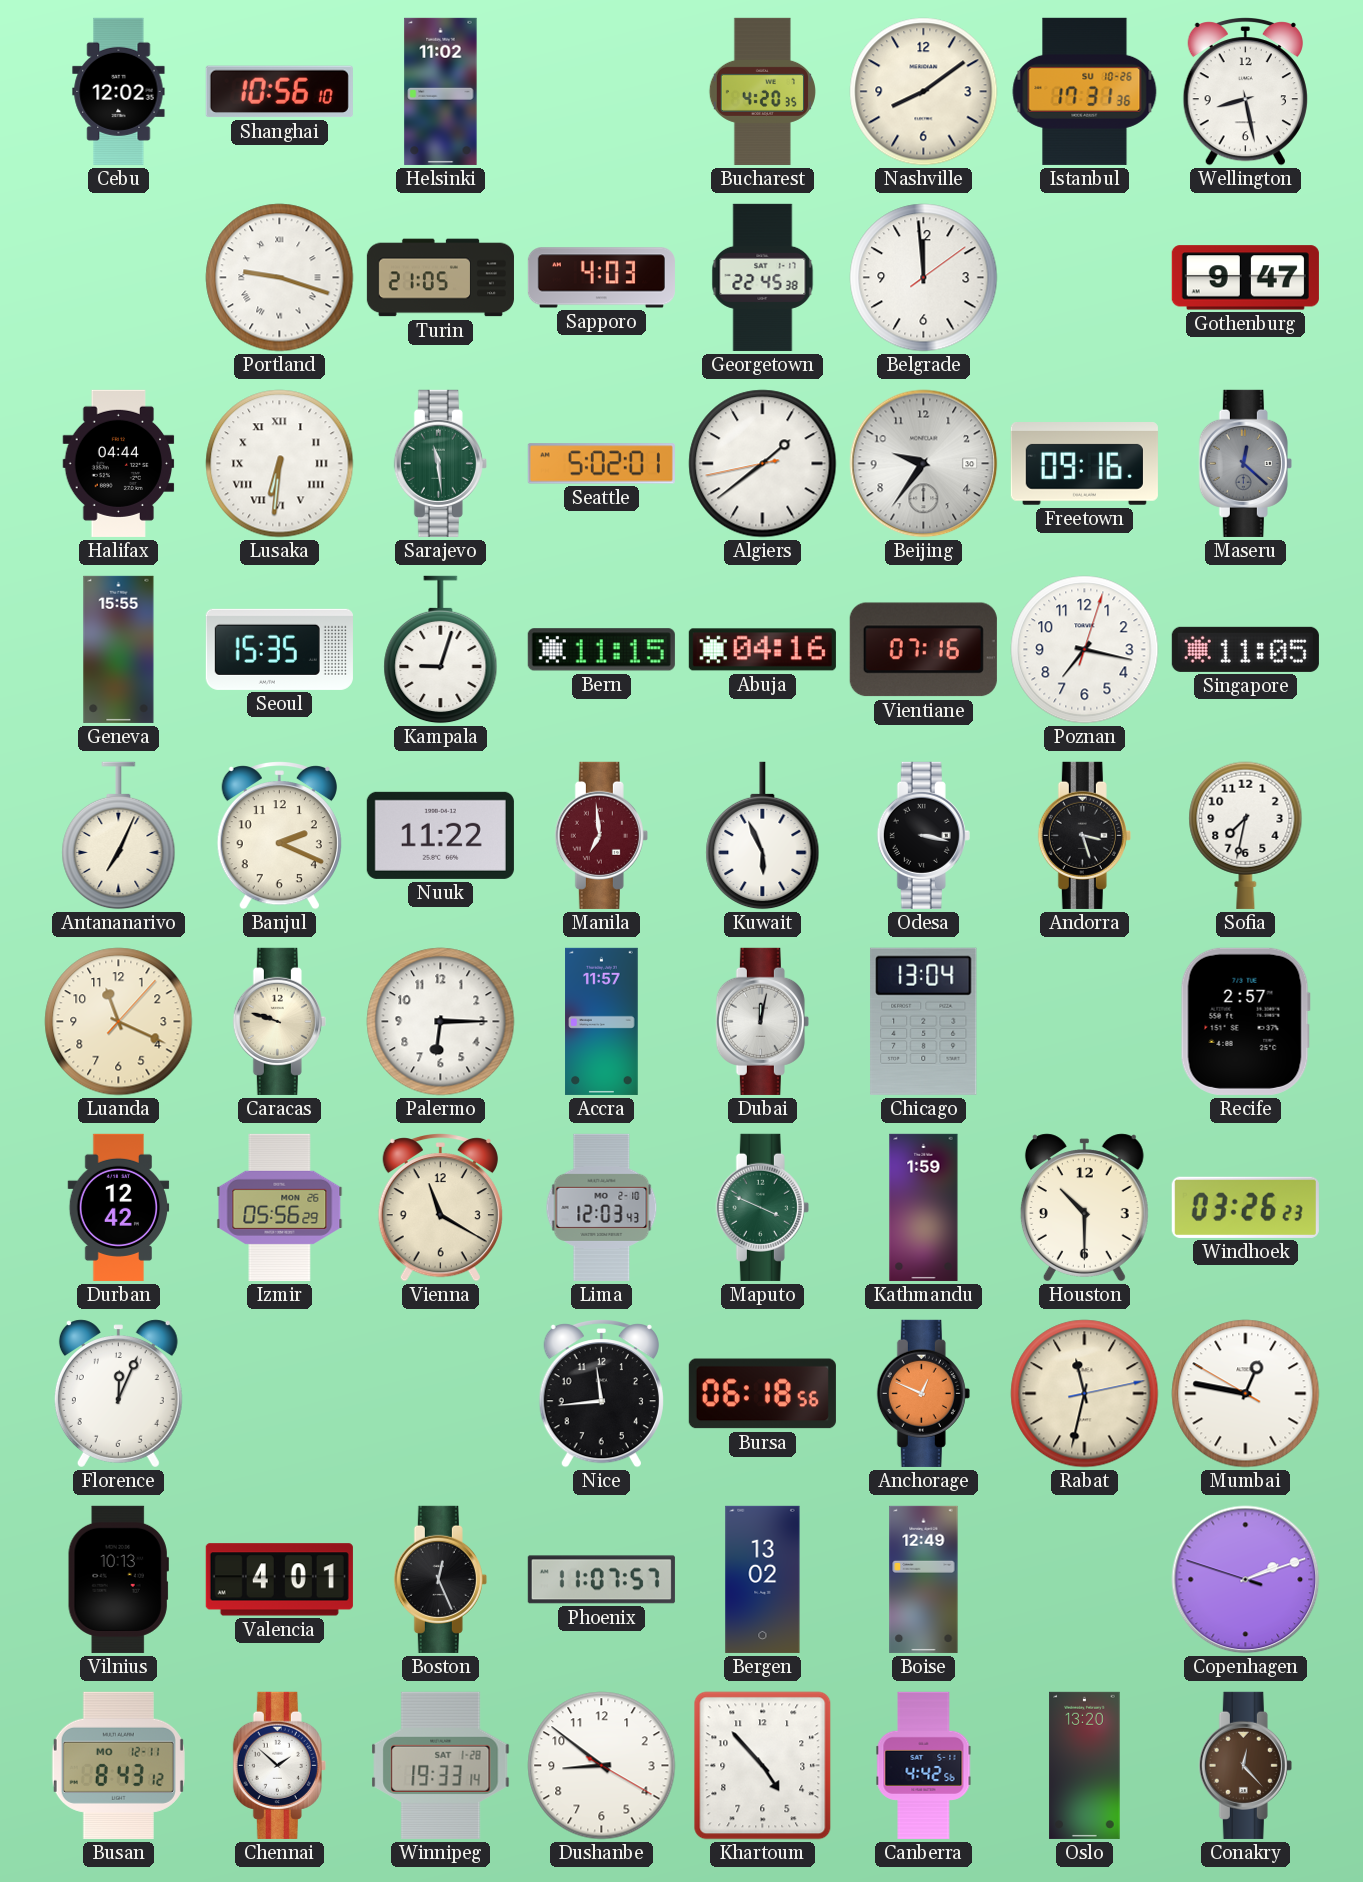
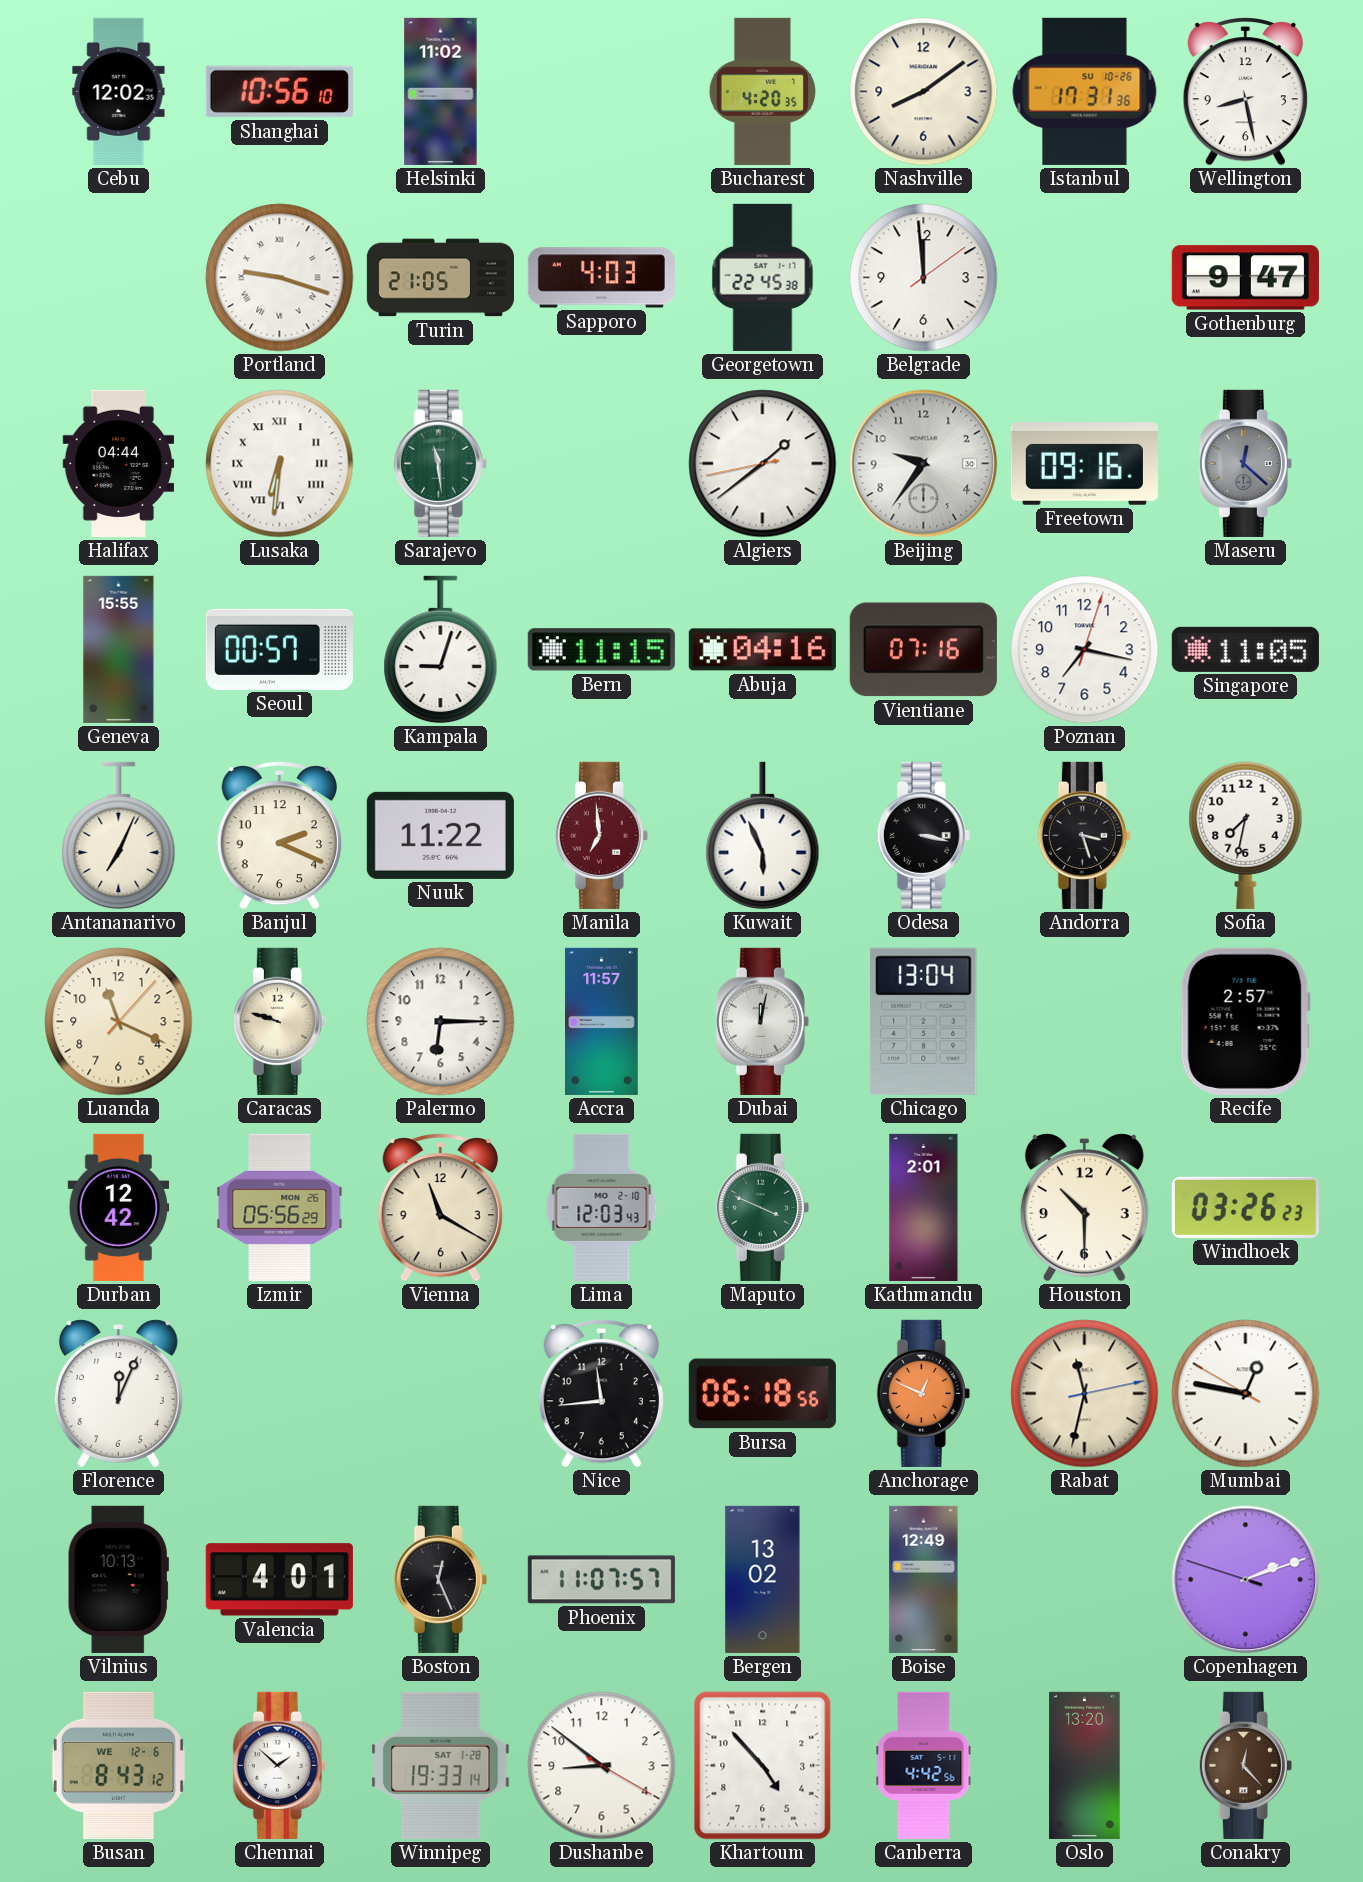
Seattle: 5:02 -> none (601, 464)
Seoul: 15:35 -> 00:57 (279, 649)
Kathmandu: 1:59 -> 2:01 (924, 1207)
Busan date: MO 12-11 -> WE 12-6 (118, 1765)
